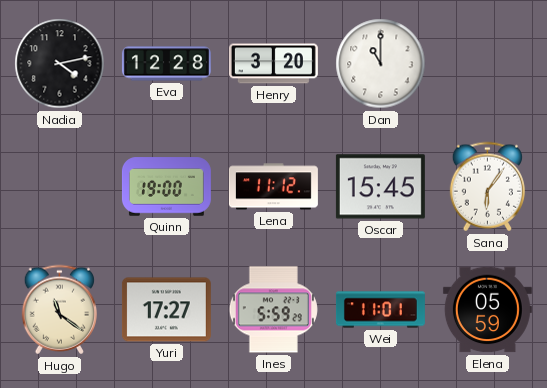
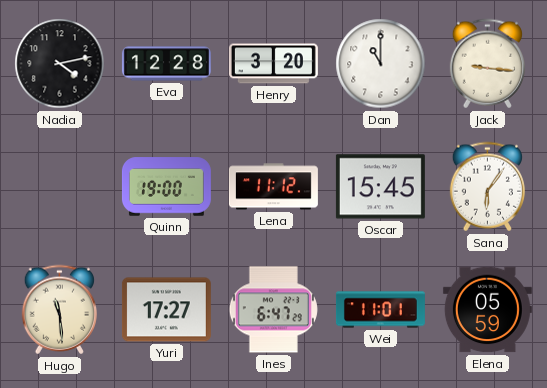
Jack: none -> 9:16 (487, 64)
Hugo: 11:21 -> 11:29 (59, 310)
Ines: 5:59 -> 6:47 (273, 310)
